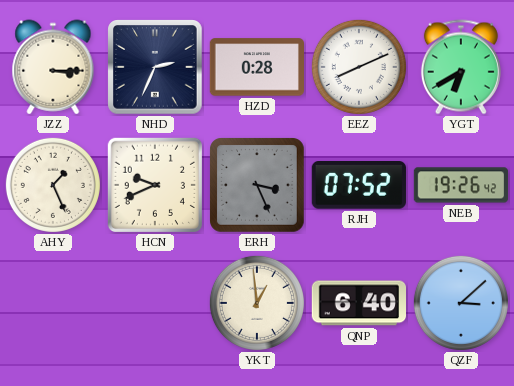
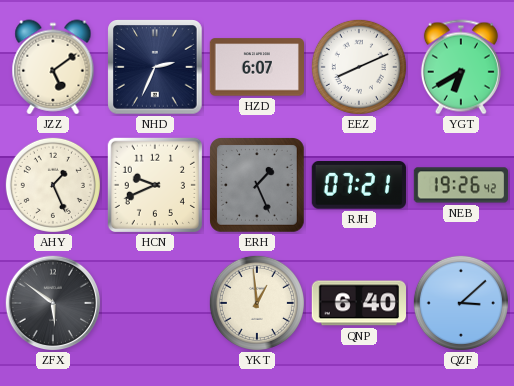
JZZ: 3:15 -> 5:09 (53, 67)
HZD: 0:28 -> 6:07 (256, 67)
ERH: 3:26 -> 1:26 (258, 186)
RJH: 07:52 -> 07:21 (359, 186)
ZFX: none -> 5:51 (52, 302)
